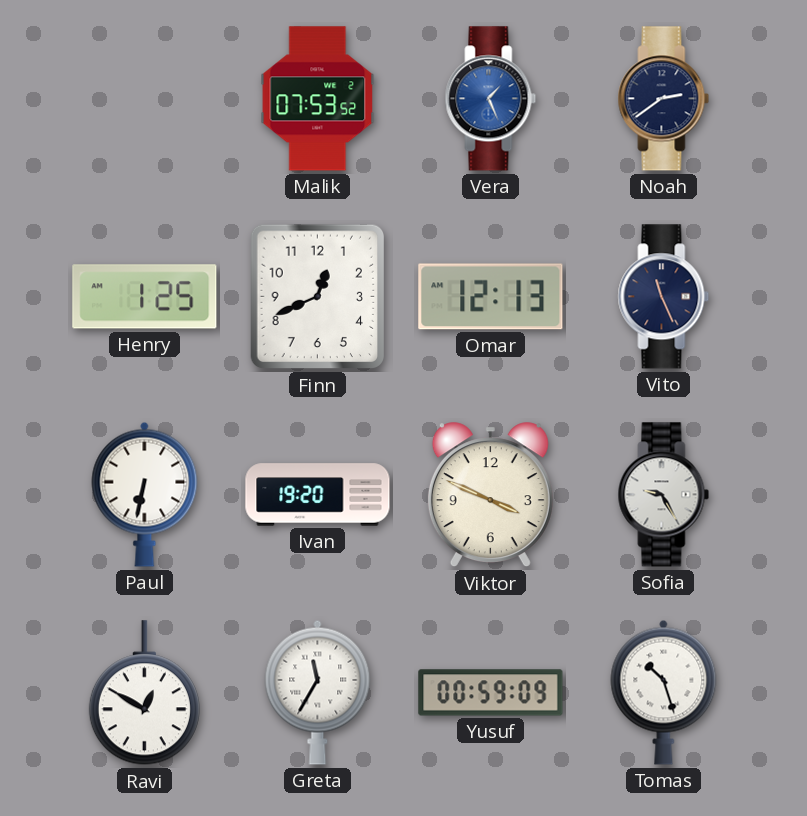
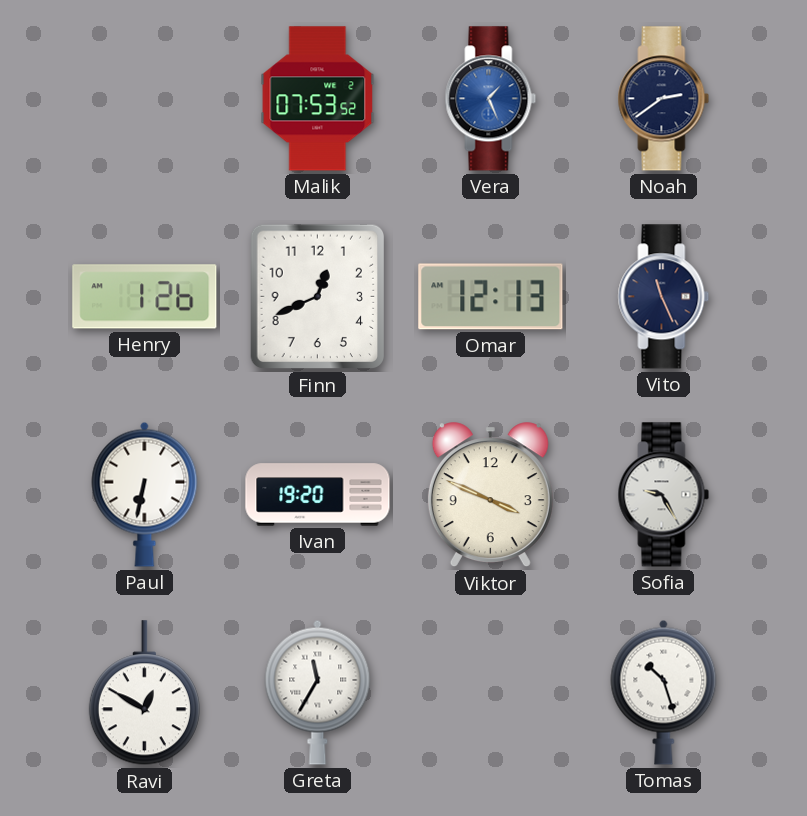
Henry: 1:25 -> 1:26 (145, 297)
Yusuf: 00:59 -> none (491, 693)
